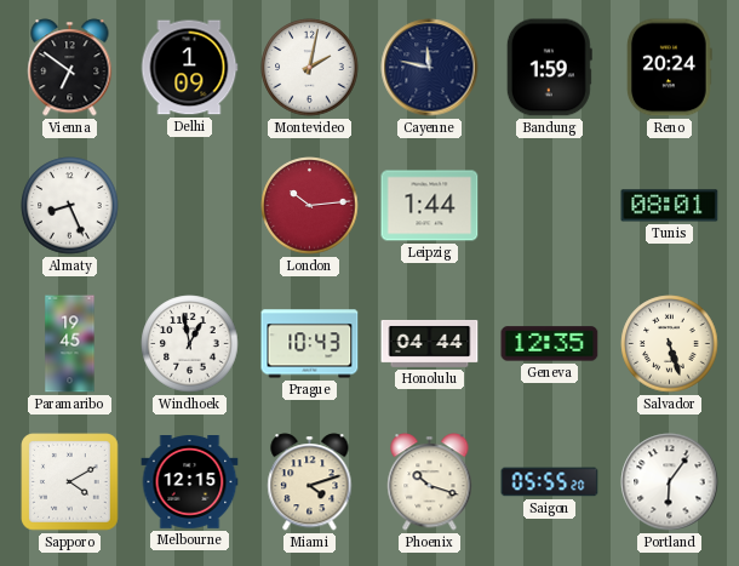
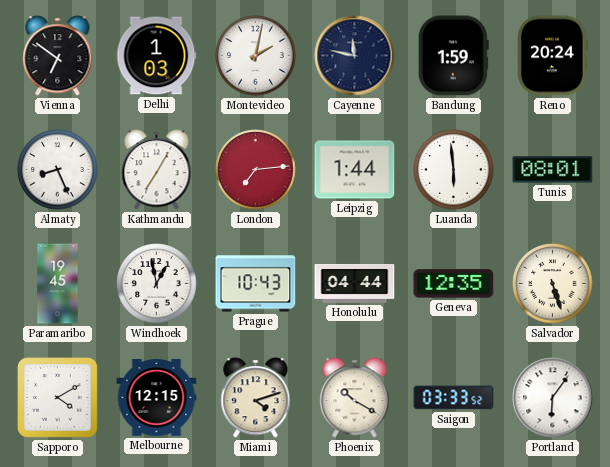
Delhi: 1:09 -> 1:03 (156, 56)
Kathmandu: none -> 7:05 (157, 170)
London: 10:14 -> 7:14 (256, 170)
Luanda: none -> 5:59 (454, 170)
Phoenix: 10:18 -> 10:20 (355, 398)
Saigon: 05:55 -> 03:33 (454, 398)
